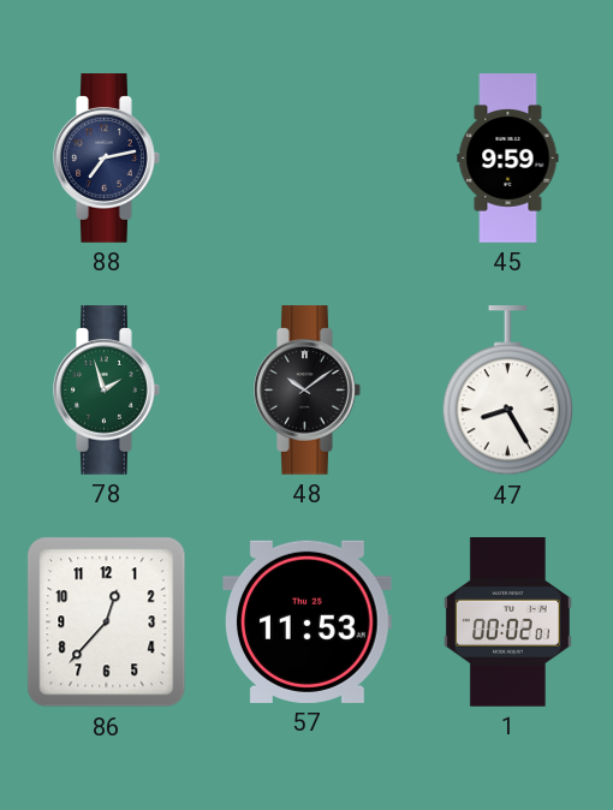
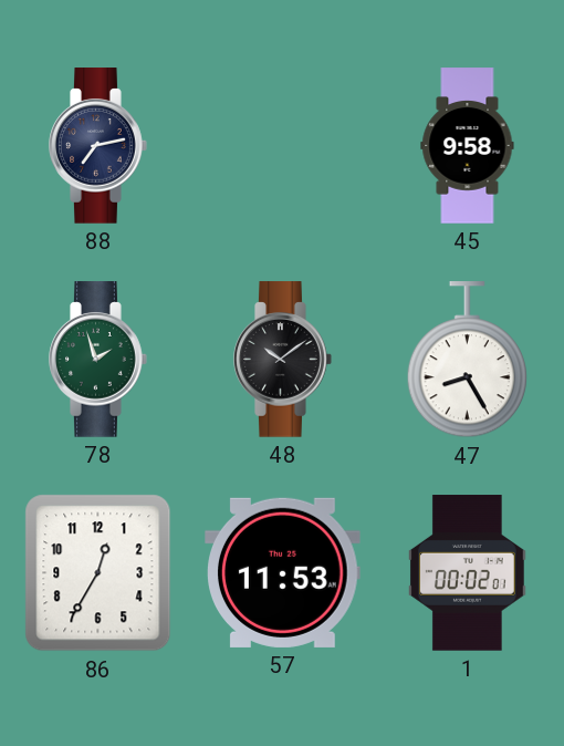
45: 9:59 -> 9:58 (468, 146)
86: 12:37 -> 12:35 (98, 573)
